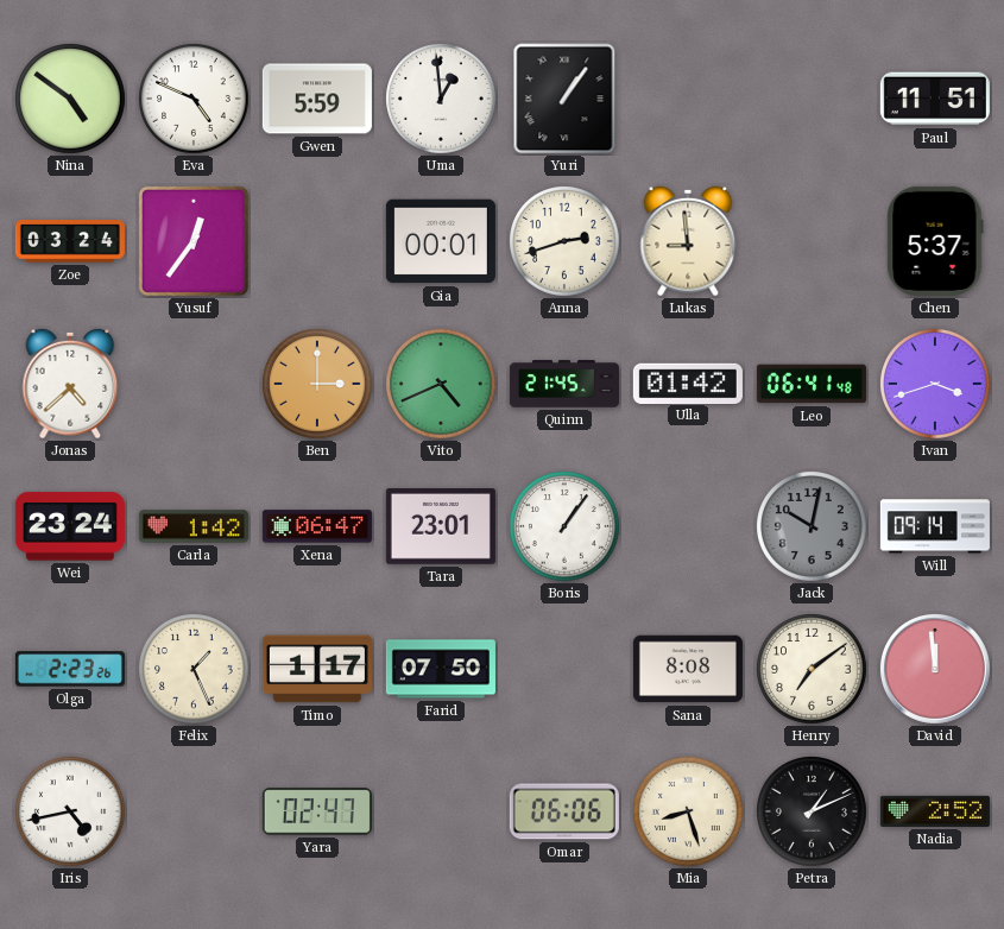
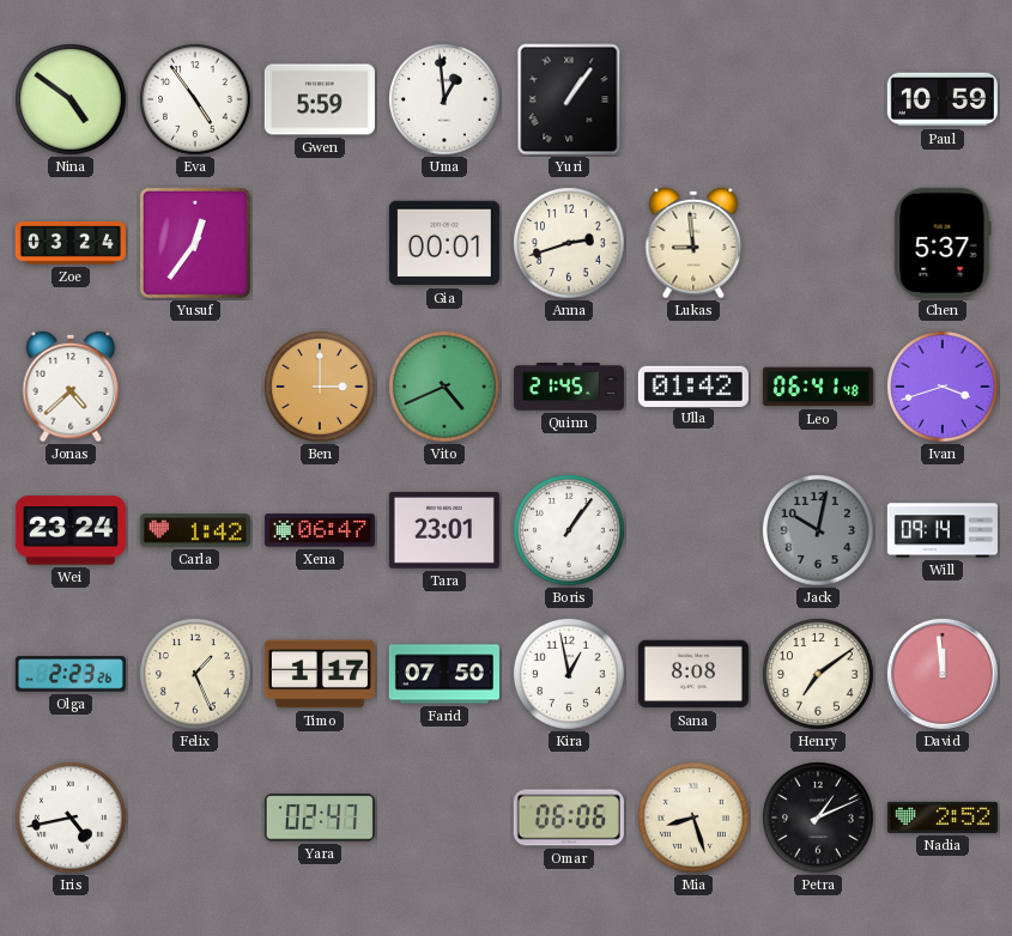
Eva: 4:49 -> 4:54 (196, 101)
Paul: 11:51 -> 10:59 (943, 99)
Kira: none -> 12:58 (570, 675)
